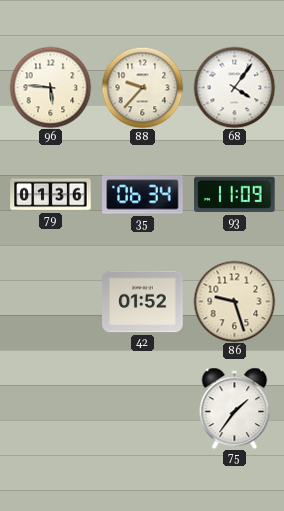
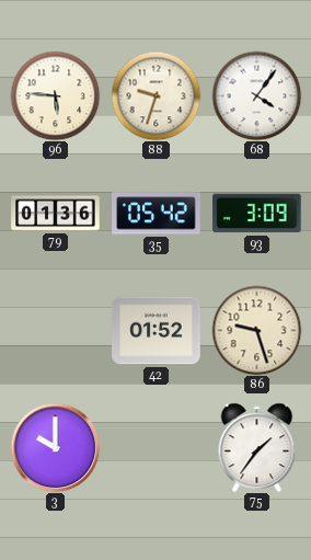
88: 9:37 -> 9:33 (155, 95)
35: 06:34 -> 05:42 (157, 214)
93: 11:09 -> 3:09 (257, 214)
3: none -> 10:00 (55, 447)
